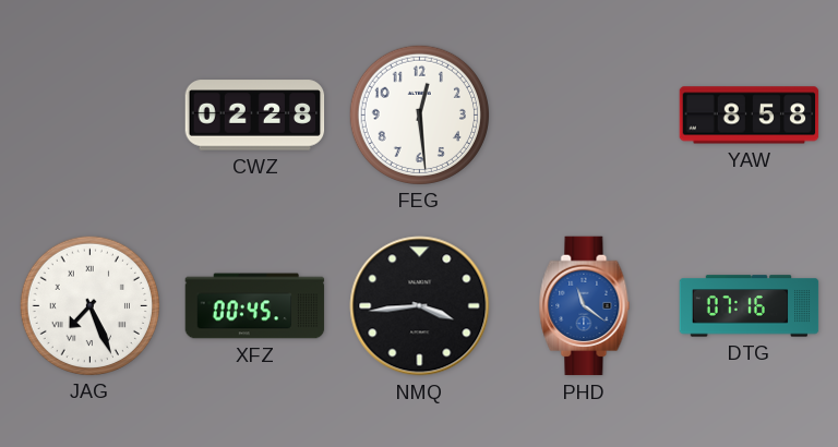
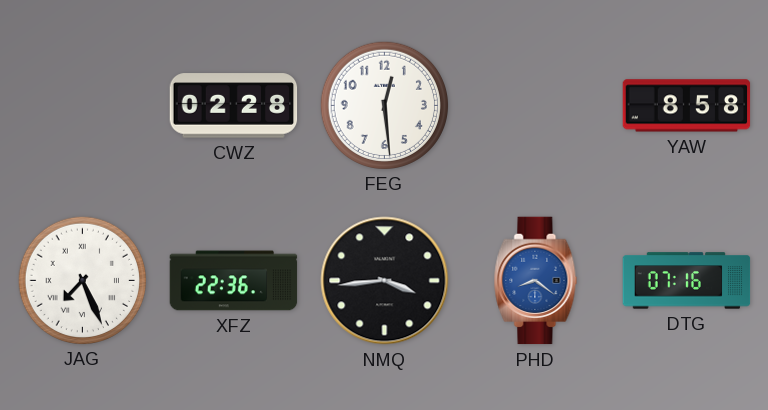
XFZ: 00:45 -> 22:36 (234, 281)
PHD: 11:21 -> 8:21 (536, 281)
